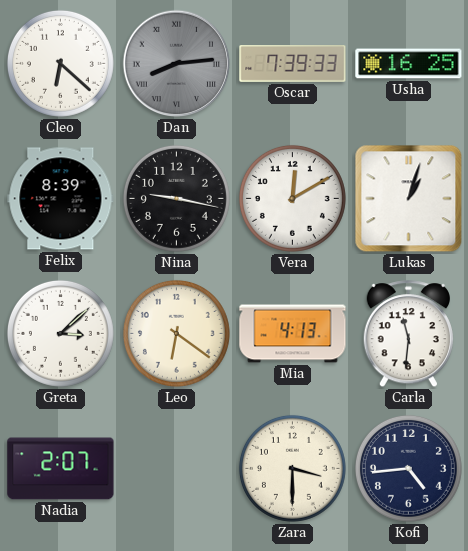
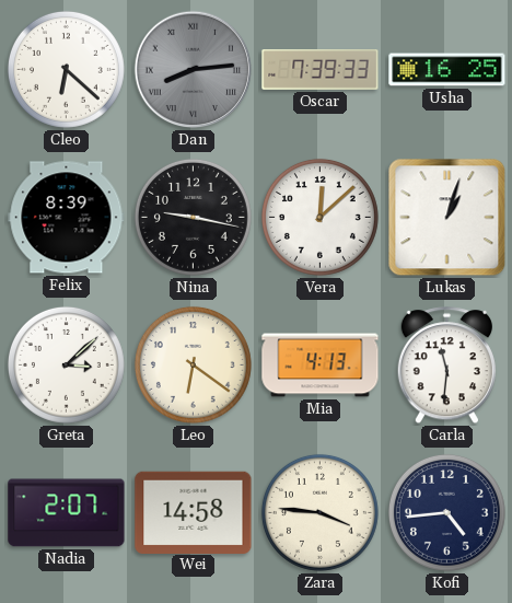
Vera: 12:10 -> 12:08 (319, 217)
Wei: none -> 14:58 (194, 512)
Zara: 3:30 -> 3:46 (319, 512)
